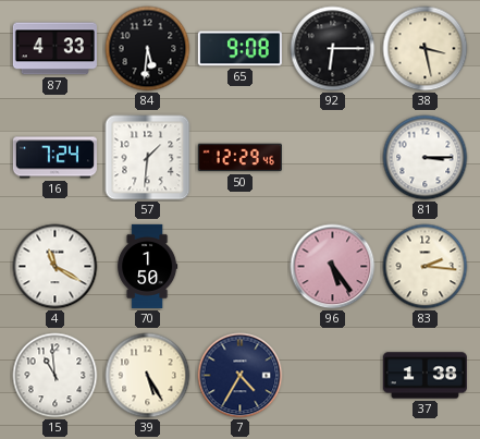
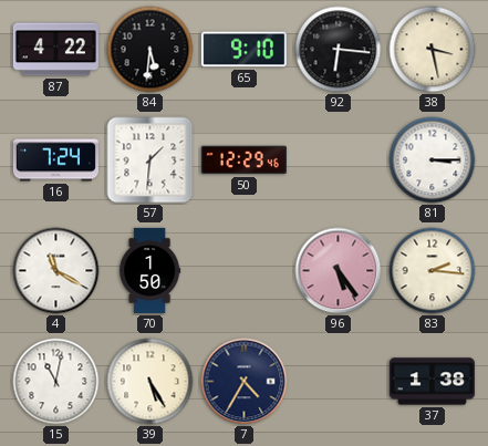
87: 4:33 -> 4:22 (55, 50)
65: 9:08 -> 9:10 (243, 50)
92: 6:15 -> 6:16 (339, 50)
15: 10:59 -> 11:02 (56, 382)
